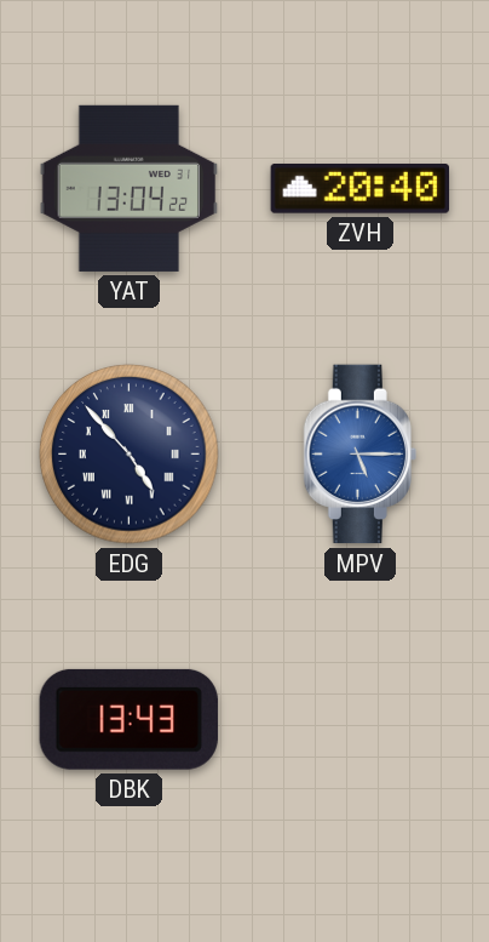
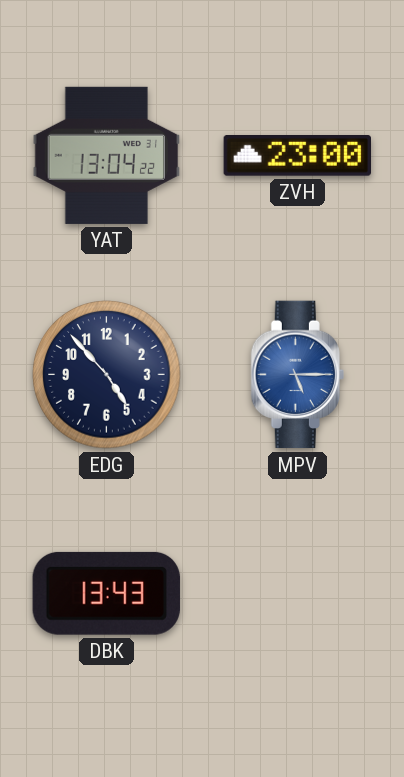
ZVH: 20:40 -> 23:00 (297, 156)
EDG numerals: Roman -> Arabic (107, 375)
